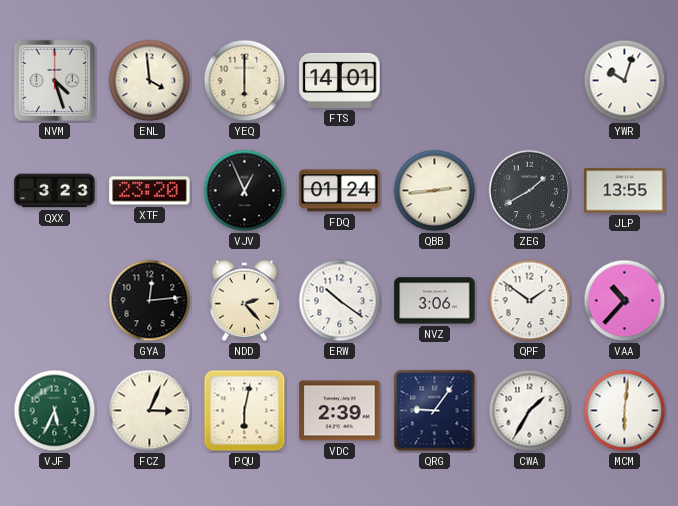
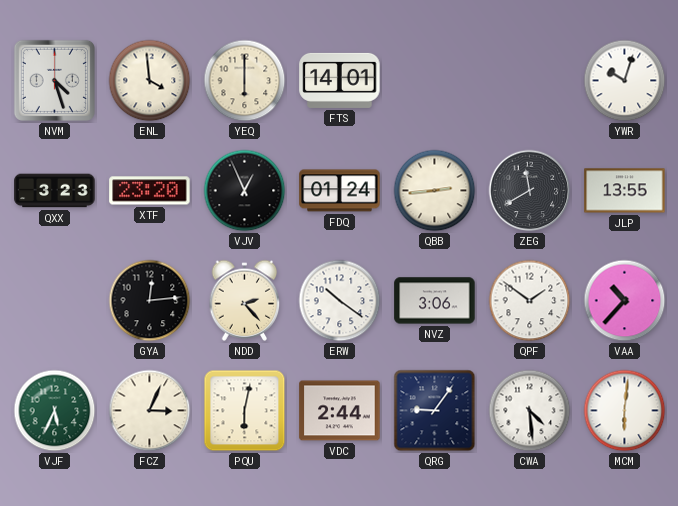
ZEG: 1:40 -> 11:40 (530, 191)
VDC: 2:39 -> 2:44 (340, 411)
CWA: 1:35 -> 4:29 (530, 411)
